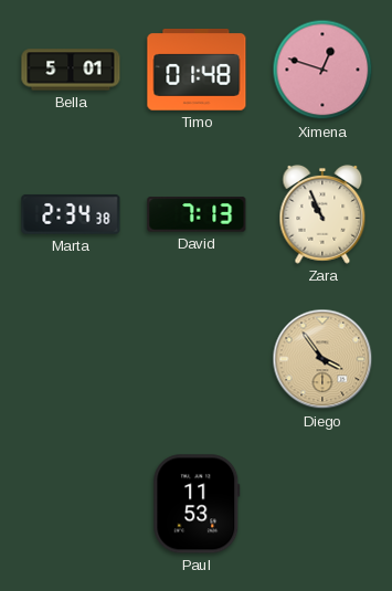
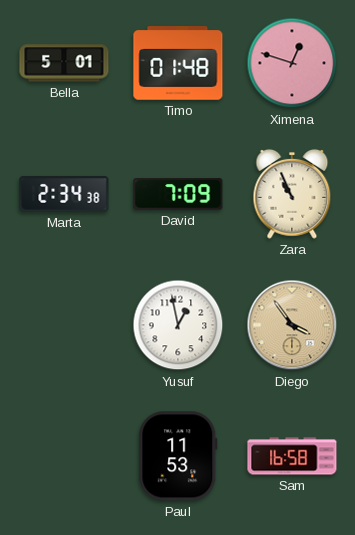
David: 7:13 -> 7:09 (178, 194)
Yusuf: none -> 12:58 (178, 325)
Sam: none -> 16:58 (292, 456)
